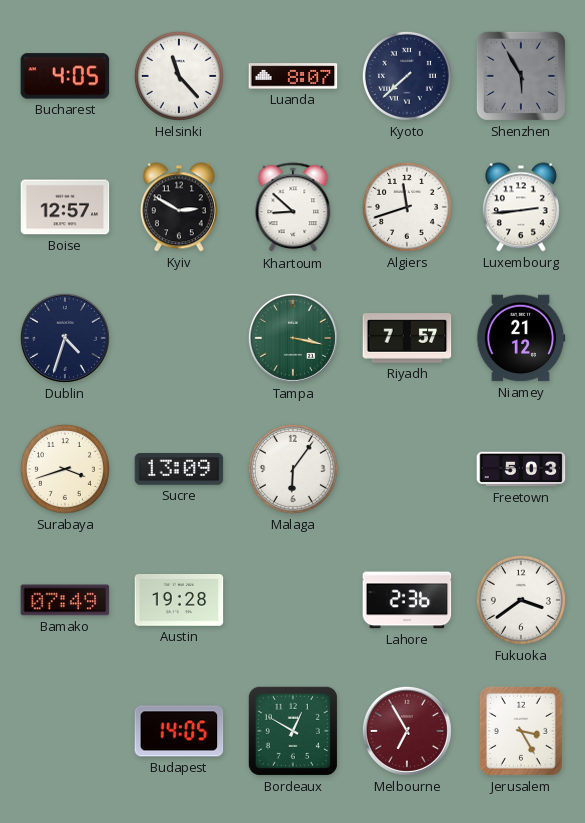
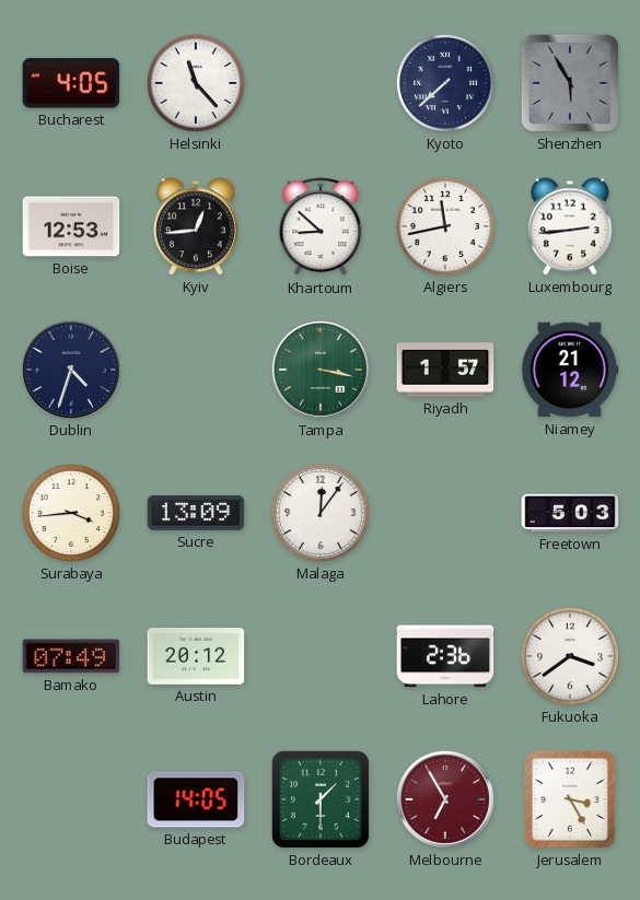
Luanda: 8:07 -> none (293, 76)
Boise: 12:57 -> 12:53 (71, 226)
Kyiv: 2:50 -> 12:44 (196, 226)
Algiers: 11:42 -> 11:43 (445, 226)
Riyadh: 7:57 -> 1:57 (445, 370)
Surabaya: 3:42 -> 3:44 (71, 513)
Malaga: 6:06 -> 12:06 (321, 513)
Austin: 19:28 -> 20:12 (196, 656)
Bordeaux: 12:50 -> 1:30 (321, 799)
